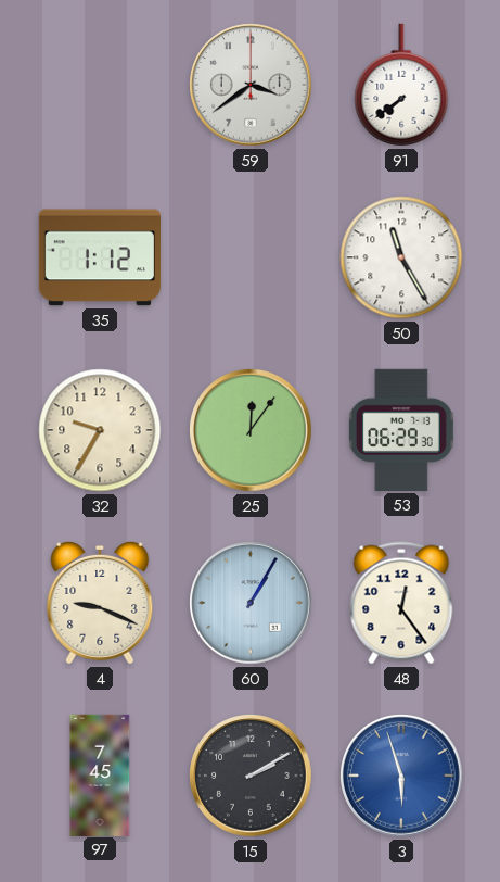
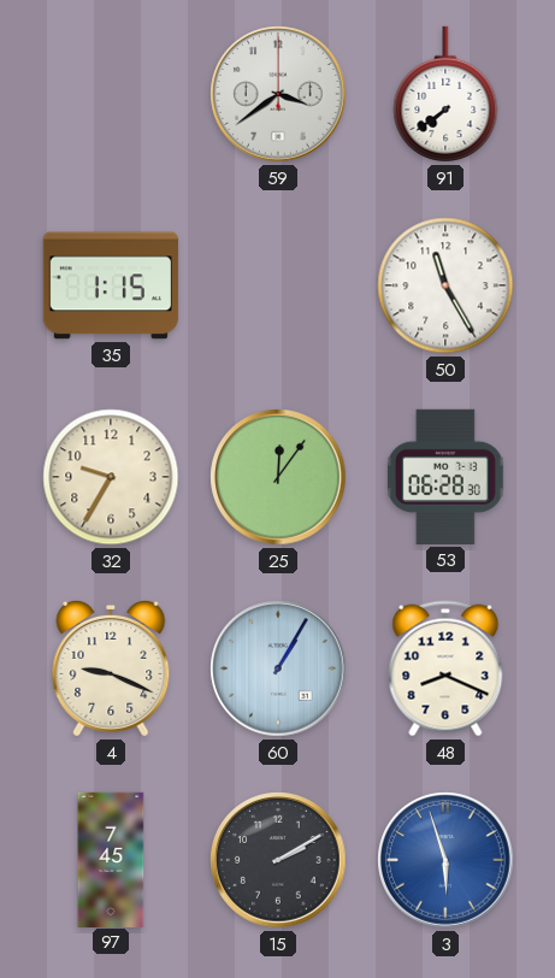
35: 1:12 -> 1:15 (111, 285)
53: 06:29 -> 06:28 (445, 477)
48: 12:24 -> 8:19 (445, 668)
